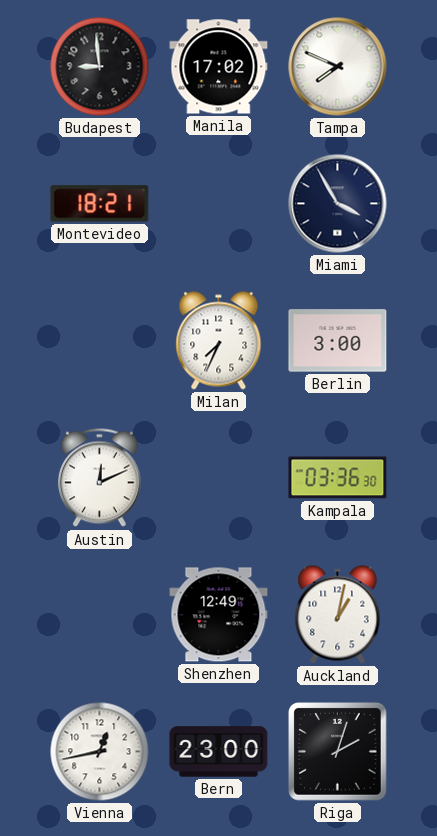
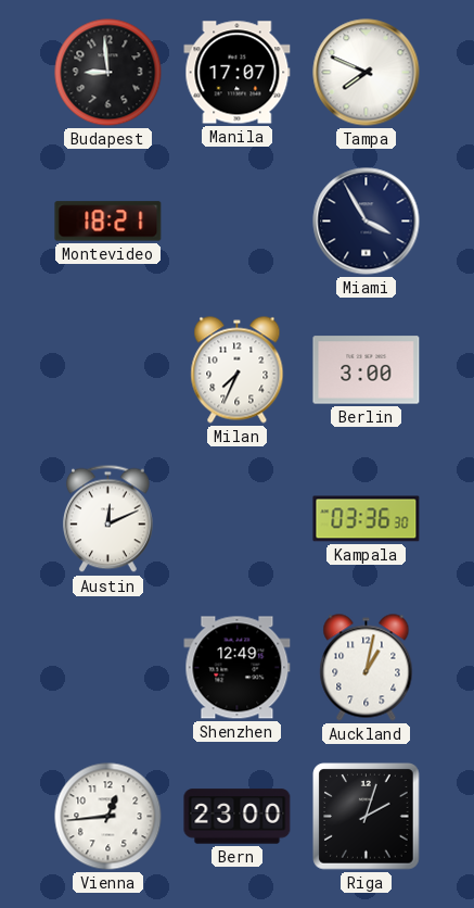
Manila: 17:02 -> 17:07 (238, 73)
Vienna: 12:43 -> 12:44 (108, 817)
